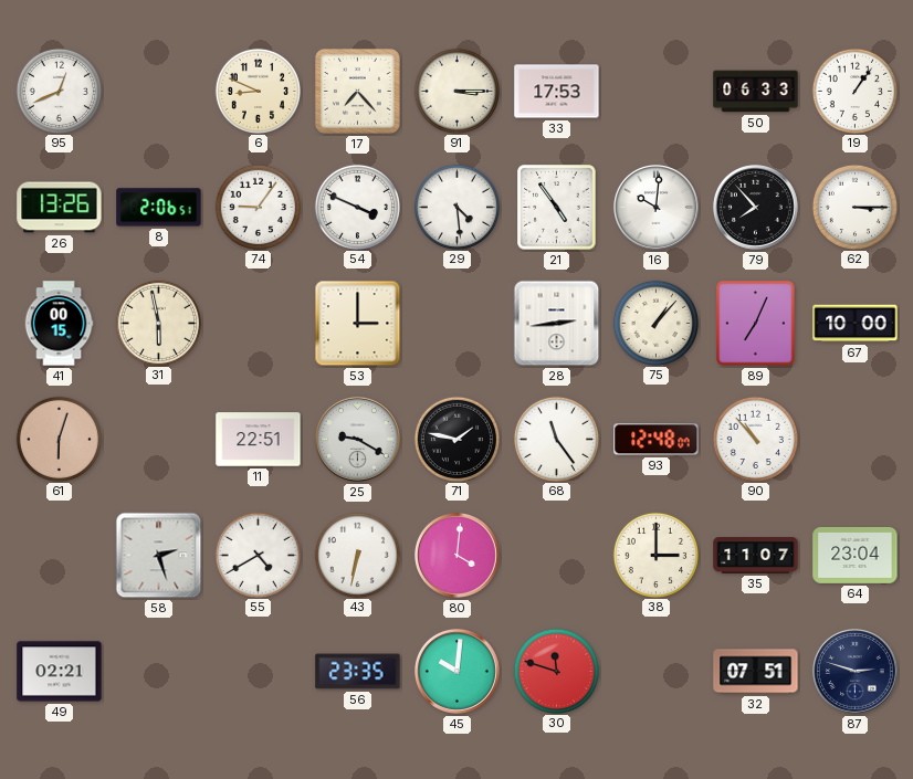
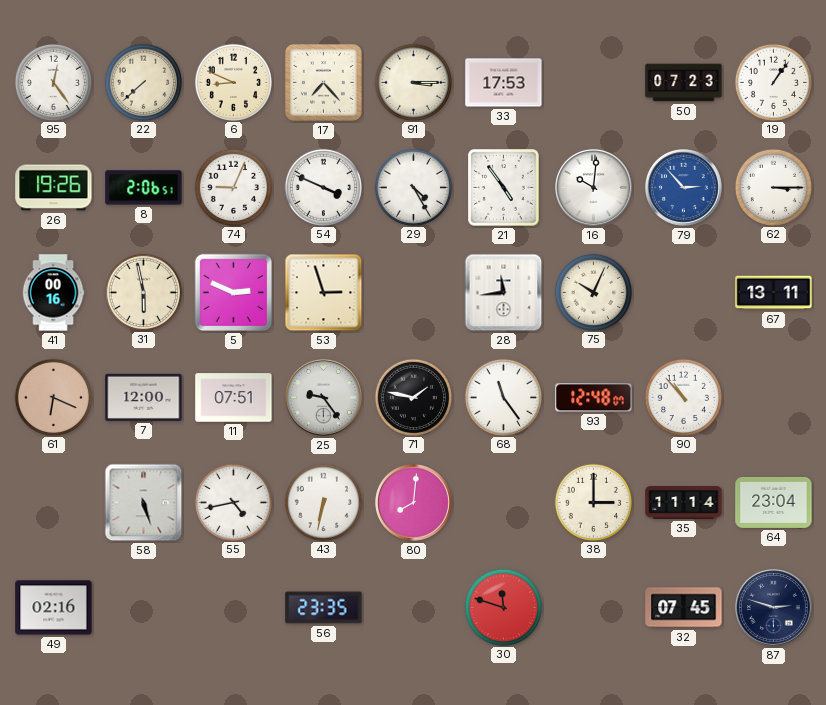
95: 12:41 -> 12:24 (53, 82)
22: none -> 7:38 (143, 82)
50: 06:33 -> 07:23 (684, 83)
26: 13:26 -> 19:26 (54, 188)
74: 9:06 -> 9:04 (233, 187)
29: 4:29 -> 4:25 (413, 187)
79: 7:53 -> 2:53 (683, 187)
79 dial: black -> blue (683, 187)
41: 00:15 -> 00:16 (53, 293)
5: none -> 2:49 (234, 293)
53: 3:00 -> 2:57 (324, 293)
28: 2:44 -> 11:44 (504, 293)
75: 1:07 -> 10:04 (593, 292)
89: 7:04 -> none (756, 324)
67: 10:00 -> 13:11 (774, 293)
61: 6:03 -> 6:19 (53, 397)
7: none -> 12:00 (144, 397)
11: 22:51 -> 07:51 (234, 398)
25: 9:20 -> 9:24 (323, 397)
58: 2:27 -> 5:27 (144, 503)
55: 4:40 -> 4:43 (233, 502)
80: 4:01 -> 8:01 (413, 502)
35: 11:07 -> 11:14 (684, 503)
49: 02:21 -> 02:16 (54, 608)
45: 10:01 -> none (457, 671)
32: 07:51 -> 07:45 (684, 608)
